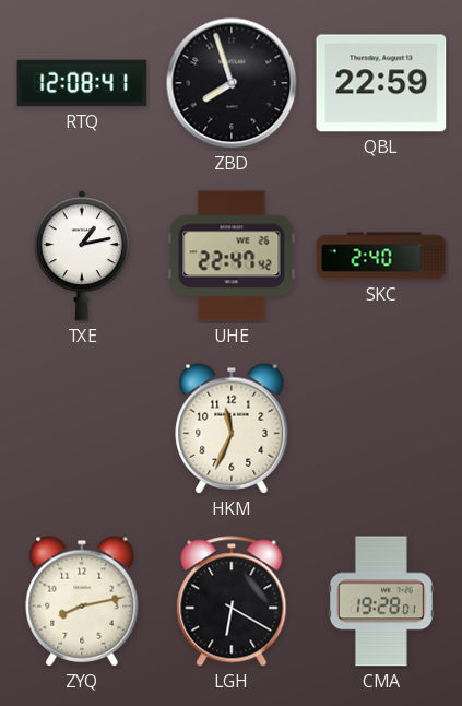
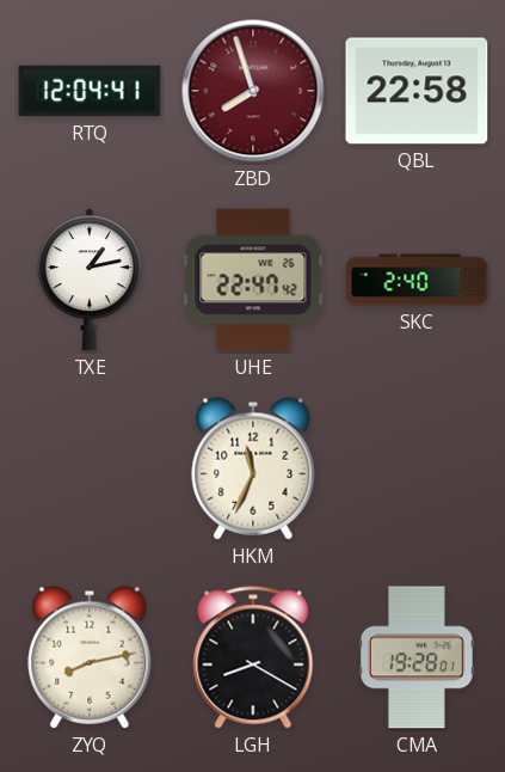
RTQ: 12:08 -> 12:04 (90, 91)
ZBD dial: black -> burgundy (253, 91)
QBL: 22:59 -> 22:58 (417, 91)
LGH: 6:20 -> 8:20 (253, 657)
